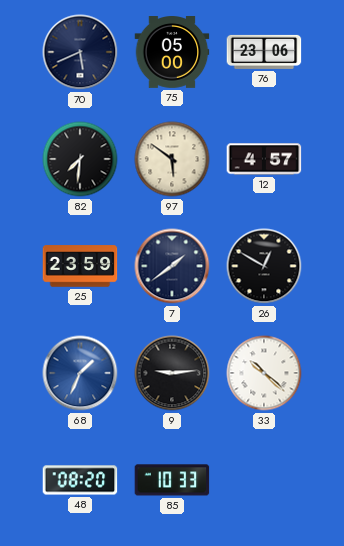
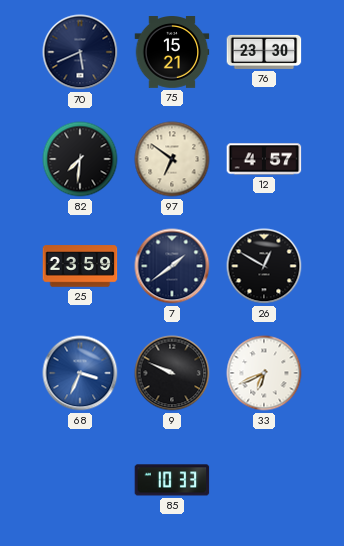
75: 05:00 -> 15:21 (172, 53)
76: 23:06 -> 23:30 (264, 52)
97: 5:51 -> 6:51 (172, 159)
68: 1:34 -> 3:34 (80, 373)
9: 9:14 -> 9:49 (172, 373)
33: 10:22 -> 6:41 (264, 373)
48: 08:20 -> none (80, 480)
